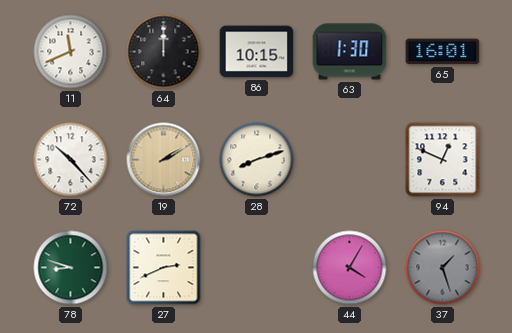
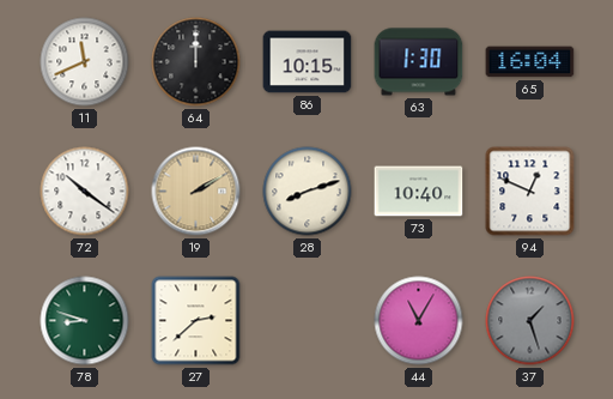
65: 16:01 -> 16:04 (530, 62)
72: 10:23 -> 10:21 (85, 192)
73: none -> 10:40 (419, 192)
27: 2:41 -> 2:38 (196, 321)
44: 4:05 -> 11:05 (419, 321)
